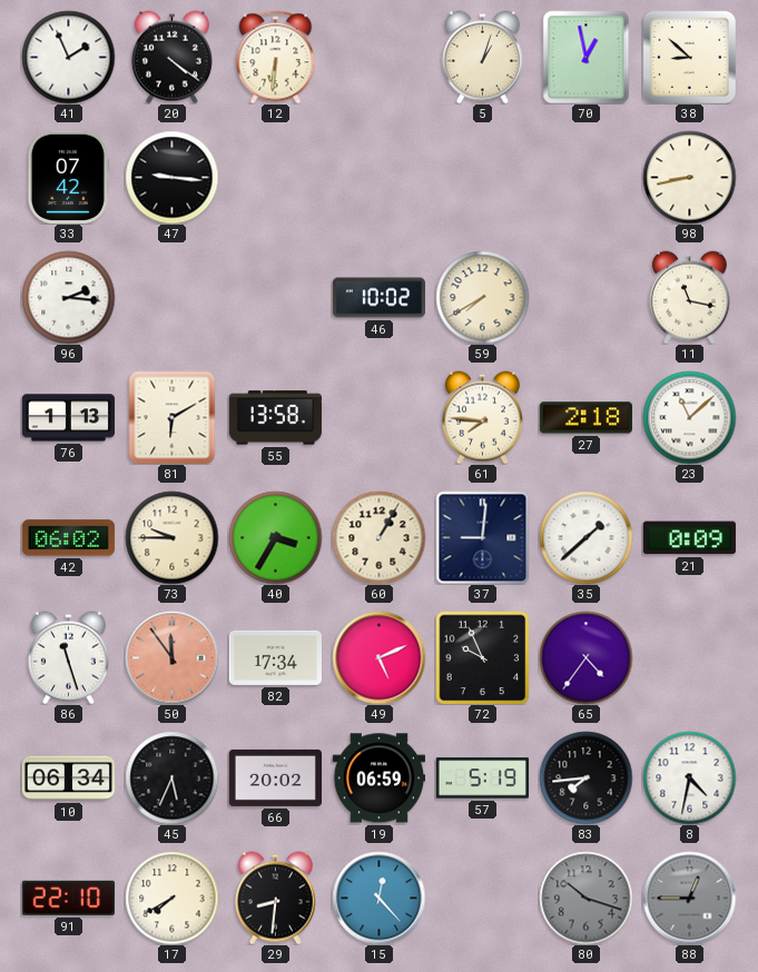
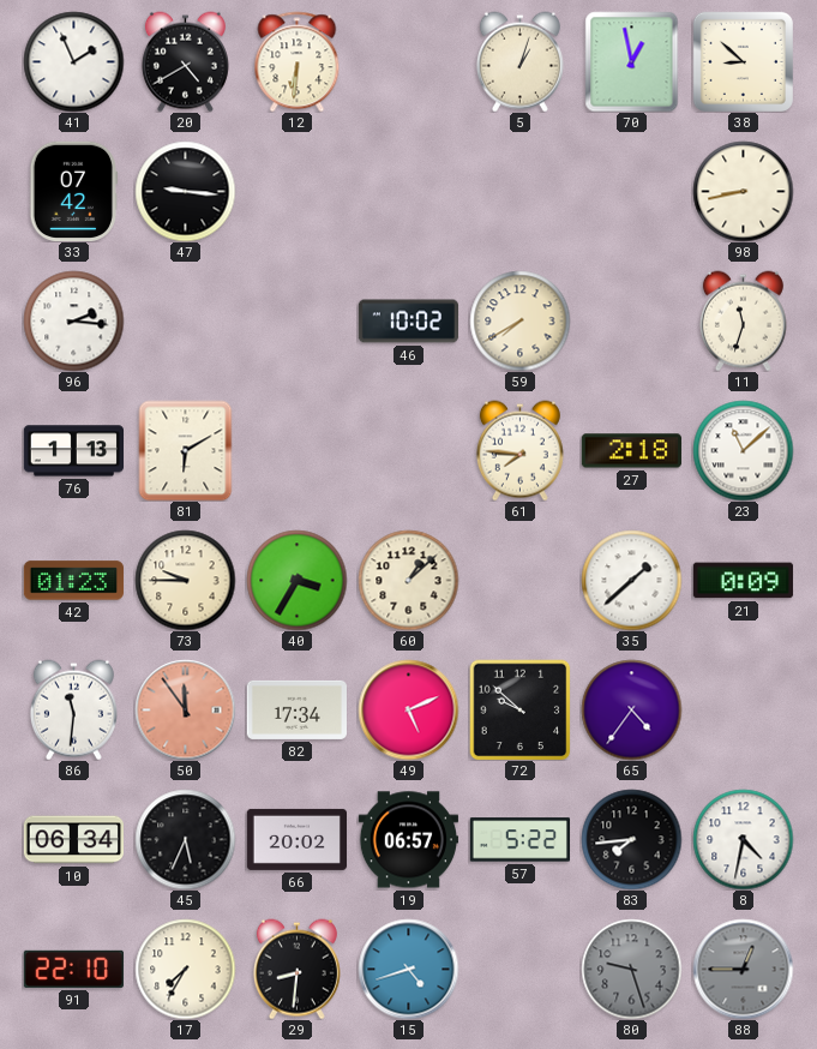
20: 4:21 -> 4:40 (185, 61)
11: 11:17 -> 11:33 (743, 320)
55: 13:58 -> none (275, 418)
42: 06:02 -> 01:23 (73, 581)
60: 1:05 -> 1:08 (408, 580)
37: 9:01 -> none (482, 537)
86: 11:27 -> 11:31 (73, 709)
72: 9:56 -> 9:52 (519, 709)
19: 06:59 -> 06:57 (408, 840)
57: 5:19 -> 5:22 (519, 840)
17: 7:40 -> 7:35 (185, 969)
15: 12:23 -> 4:42 (408, 969)
80: 10:18 -> 9:27 (631, 969)
